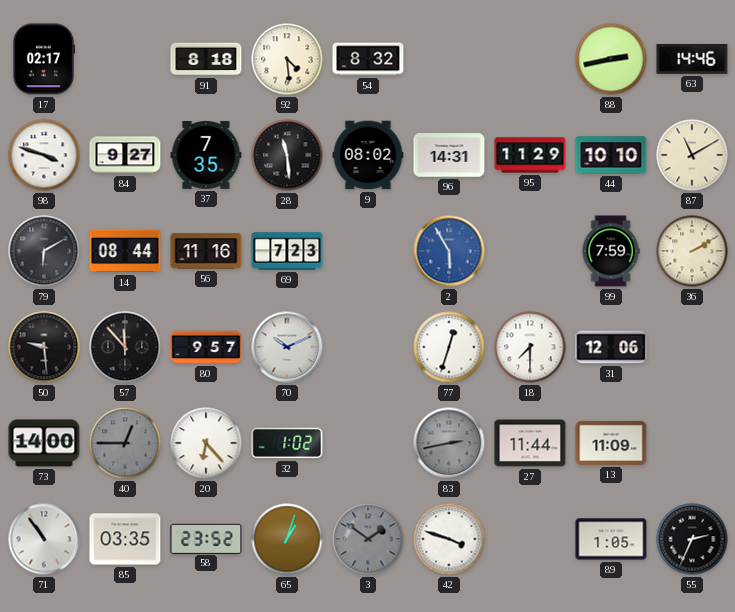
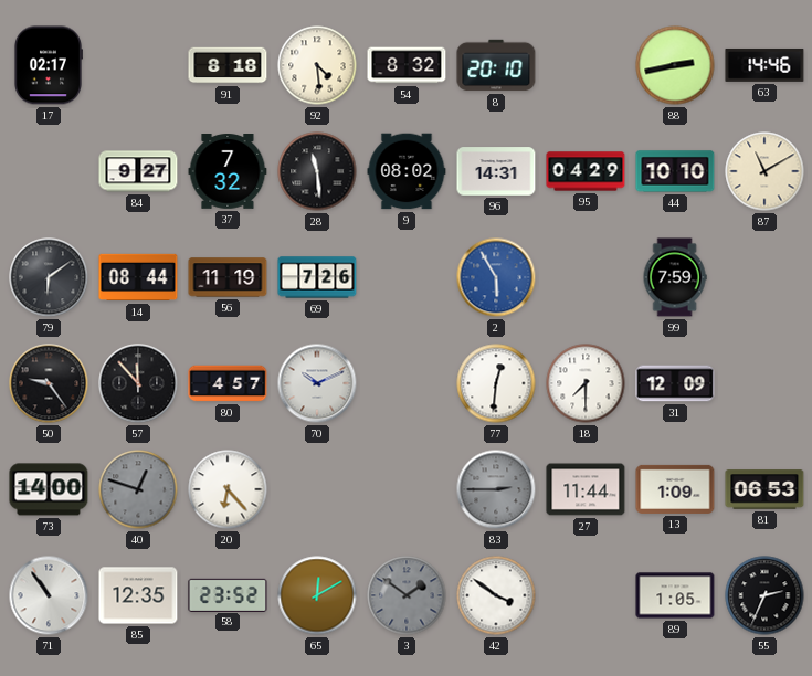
8: none -> 20:10 (496, 65)
98: 3:48 -> none (44, 155)
37: 7:35 -> 7:32 (228, 172)
95: 11:29 -> 04:29 (586, 171)
79: 6:10 -> 6:09 (49, 277)
56: 11:16 -> 11:19 (228, 277)
69: 7:23 -> 7:26 (317, 277)
36: 2:10 -> none (692, 251)
50: 9:29 -> 9:24 (49, 383)
80: 9:57 -> 4:57 (228, 383)
77: 12:33 -> 12:31 (496, 383)
31: 12:06 -> 12:09 (675, 383)
40: 12:45 -> 12:48 (138, 489)
32: 1:02 -> none (287, 443)
83: 2:43 -> 2:45 (496, 489)
13: 11:09 -> 1:09 (675, 489)
81: none -> 06:53 (764, 489)
85: 03:35 -> 12:35 (138, 595)
65: 1:03 -> 12:10 (317, 595)
42: 3:48 -> 3:51 (496, 595)
